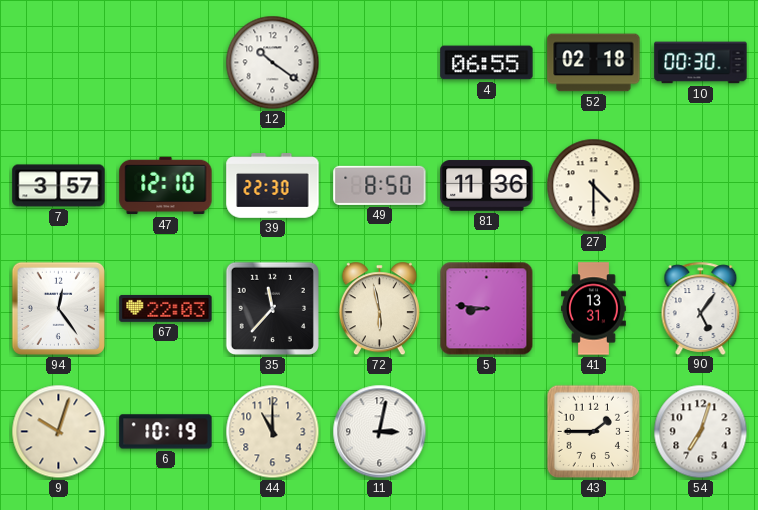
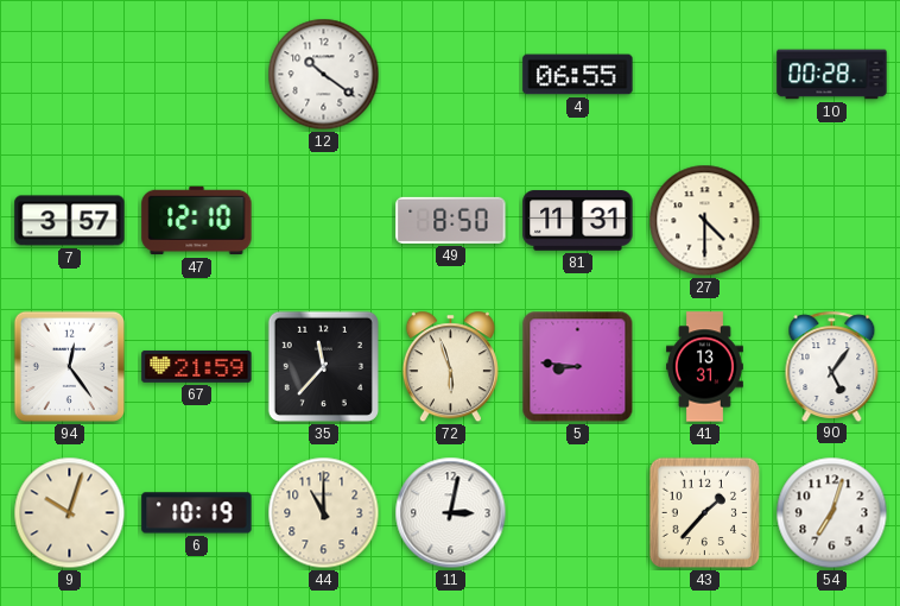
52: 02:18 -> none (594, 63)
10: 00:30 -> 00:28 (832, 75)
39: 22:30 -> none (273, 186)
81: 11:36 -> 11:31 (578, 221)
67: 22:03 -> 21:59 (197, 366)
72: 5:58 -> 5:57 (450, 367)
43: 1:45 -> 1:37 (705, 513)
